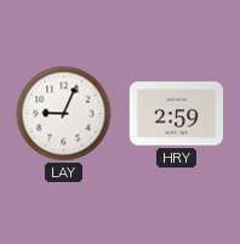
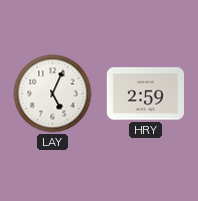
LAY: 9:04 -> 5:04 (53, 94)
